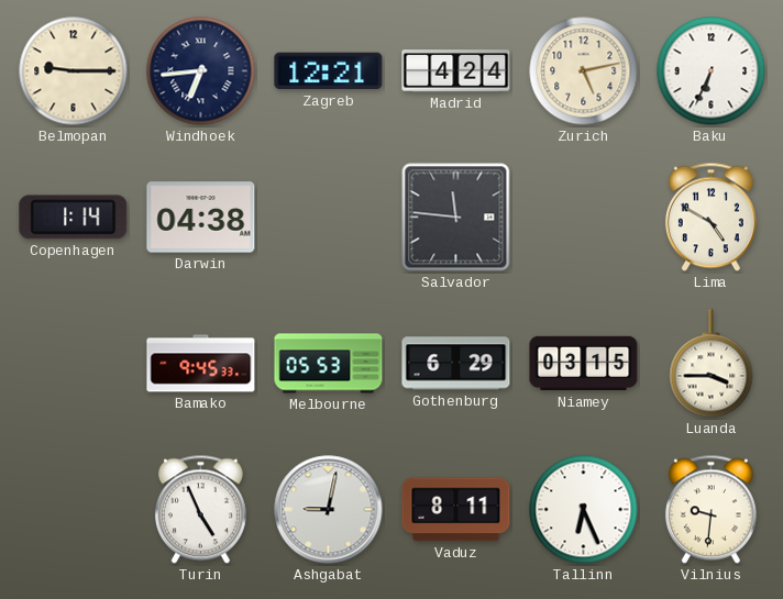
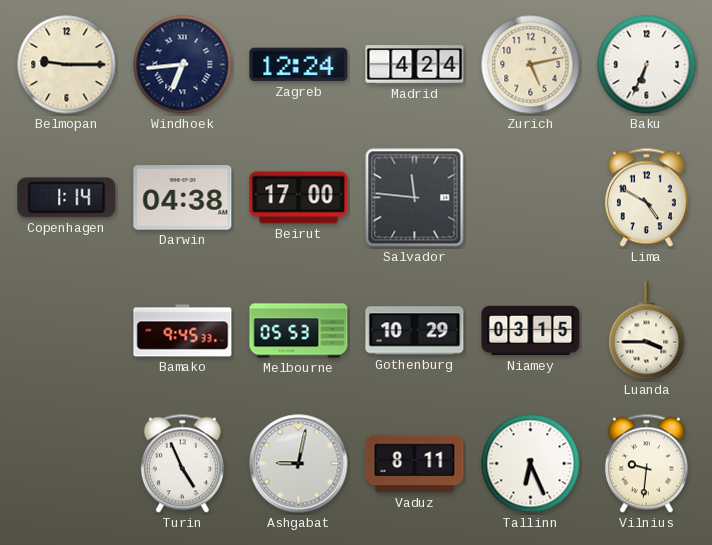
Zagreb: 12:21 -> 12:24 (299, 65)
Beirut: none -> 17:00 (299, 198)
Gothenburg: 6:29 -> 10:29 (415, 331)
